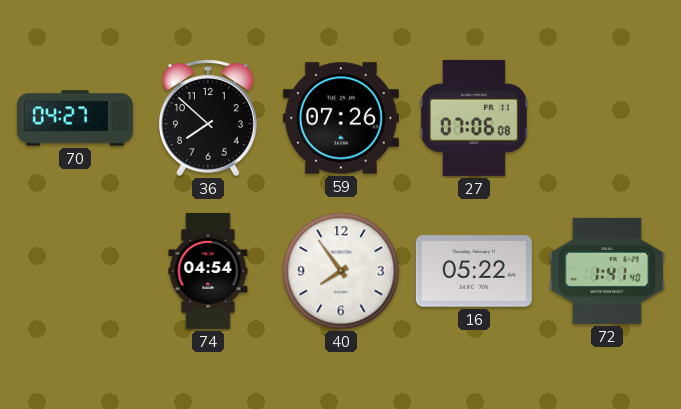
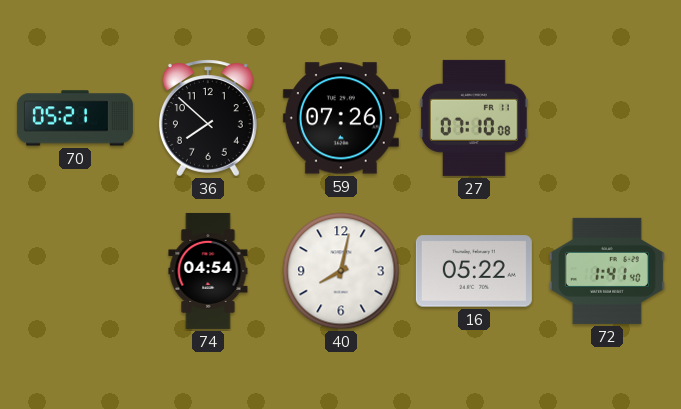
70: 04:27 -> 05:21 (75, 118)
27: 07:06 -> 07:10 (475, 118)
40: 7:54 -> 8:02 (341, 271)
